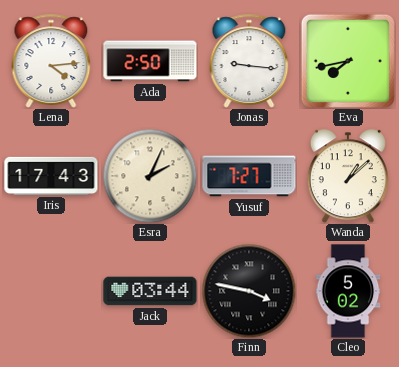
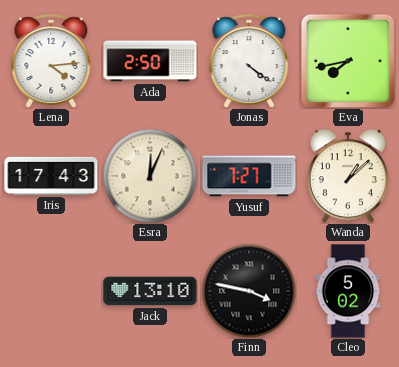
Jonas: 9:16 -> 4:21 (249, 61)
Esra: 2:04 -> 12:04 (150, 176)
Jack: 03:44 -> 13:10 (150, 291)
